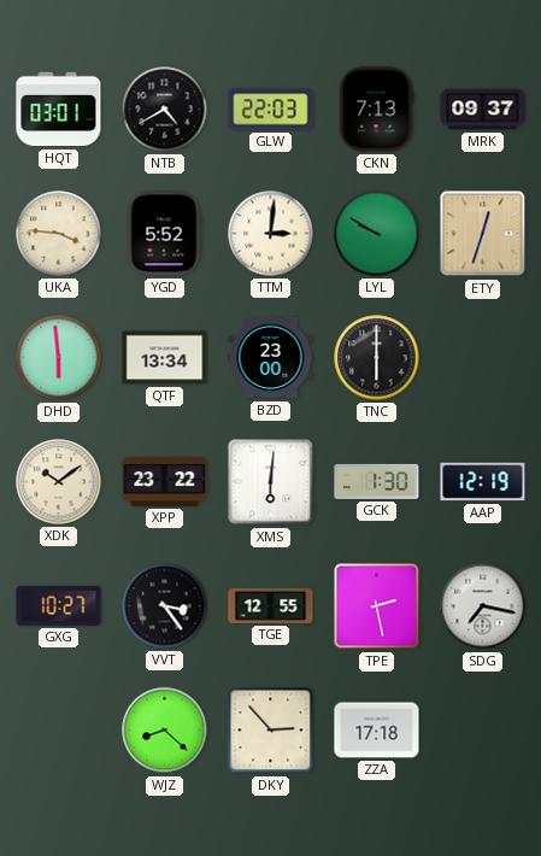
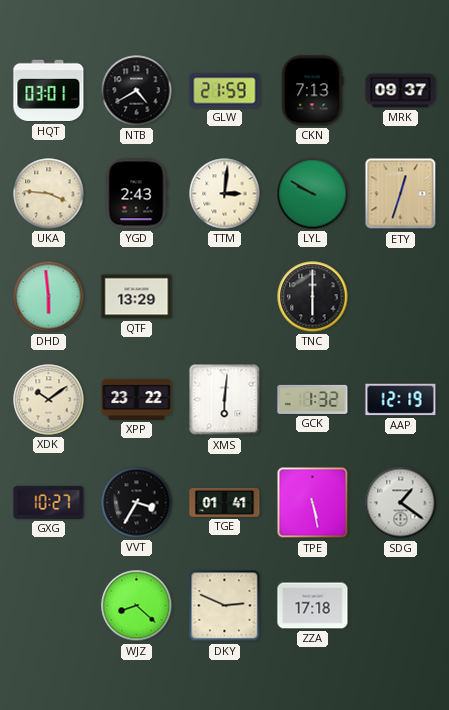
GLW: 22:03 -> 21:59 (225, 91)
YGD: 5:52 -> 2:43 (136, 194)
QTF: 13:34 -> 13:29 (137, 297)
BZD: 23:00 -> none (271, 358)
GCK: 1:30 -> 1:32 (313, 399)
VVT: 3:24 -> 3:35 (137, 503)
TGE: 12:55 -> 01:41 (225, 502)
TPE: 2:28 -> 5:28 (313, 503)
SDG: 7:17 -> 1:21 (401, 503)
DKY: 2:53 -> 2:49 (225, 606)
